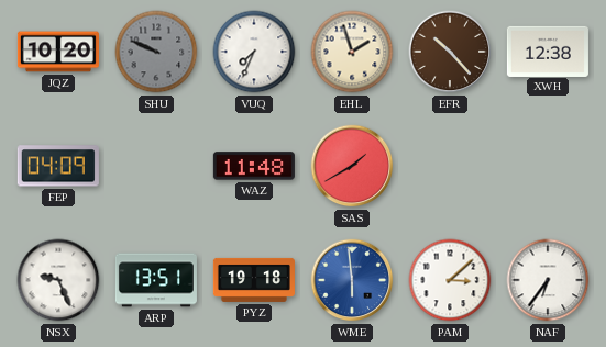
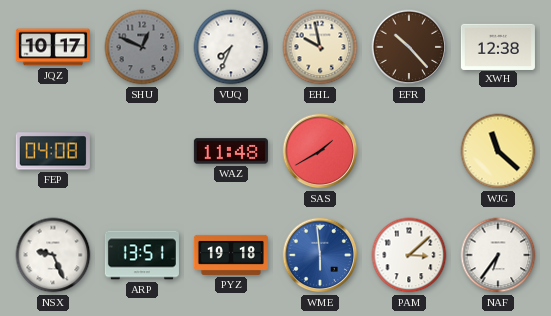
JQZ: 10:20 -> 10:17 (53, 47)
SHU: 9:49 -> 12:49 (142, 47)
EHL: 1:57 -> 9:58 (320, 47)
FEP: 04:09 -> 04:08 (53, 151)
WJG: none -> 11:22 (498, 151)
